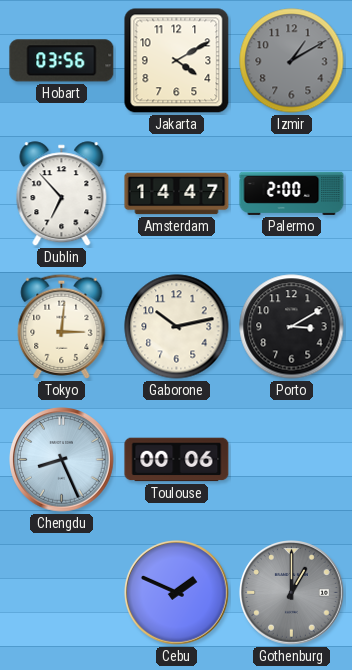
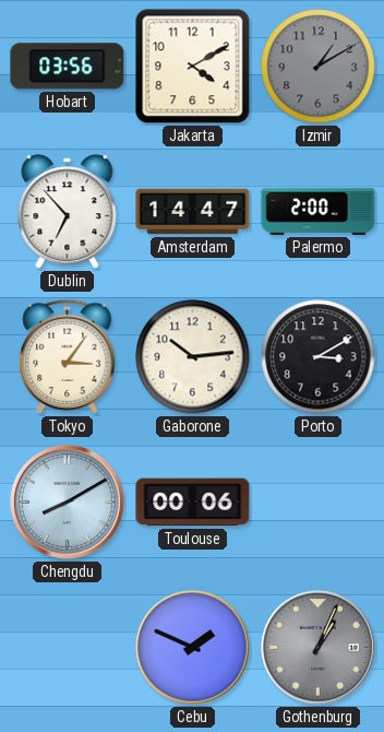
Tokyo: 3:01 -> 3:06 (68, 356)
Gaborone: 10:13 -> 10:14 (193, 357)
Chengdu: 8:26 -> 8:10 (68, 503)
Gothenburg: 1:00 -> 1:04 (319, 648)
